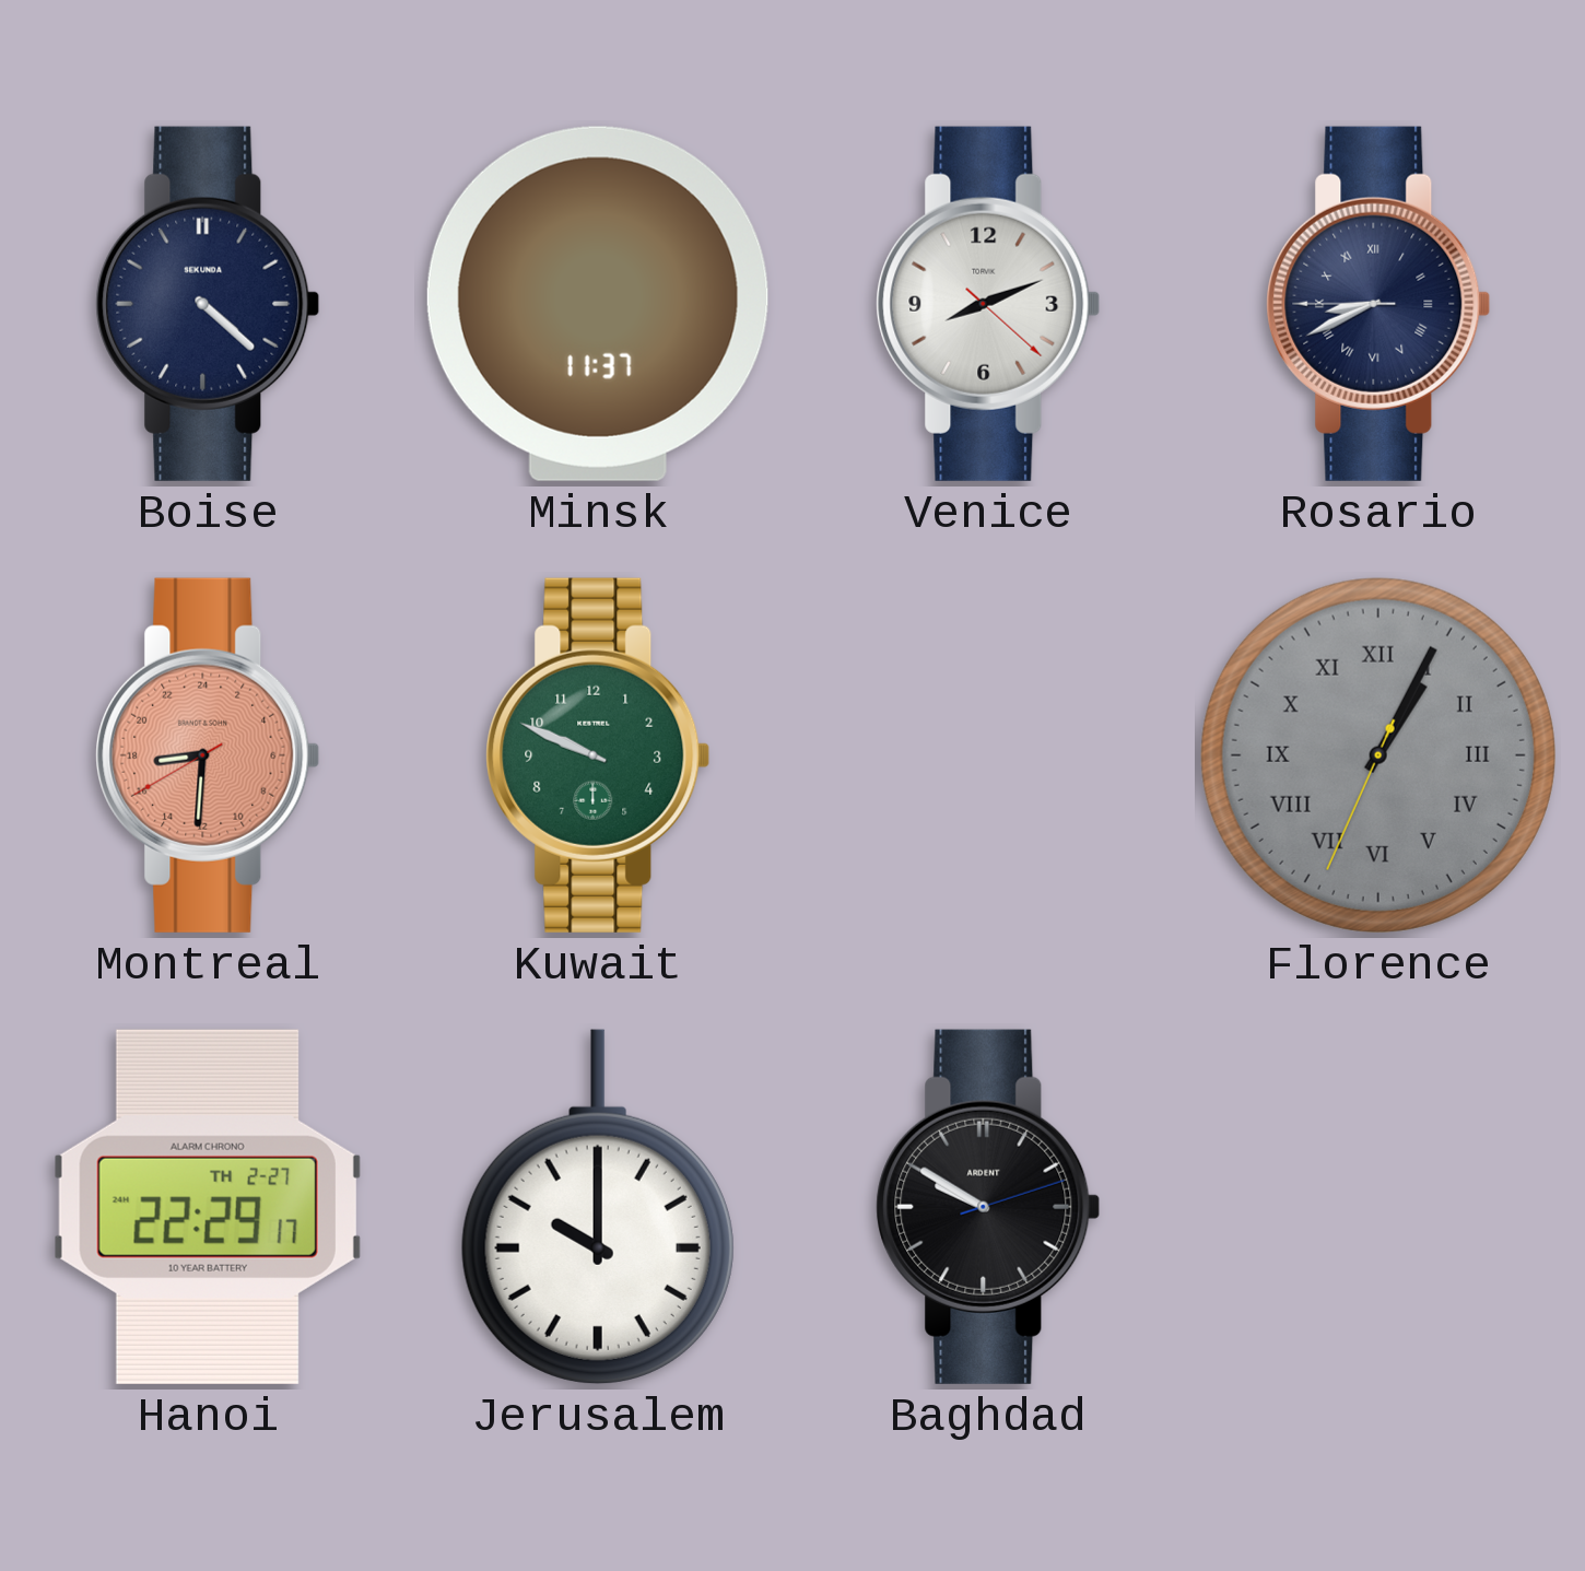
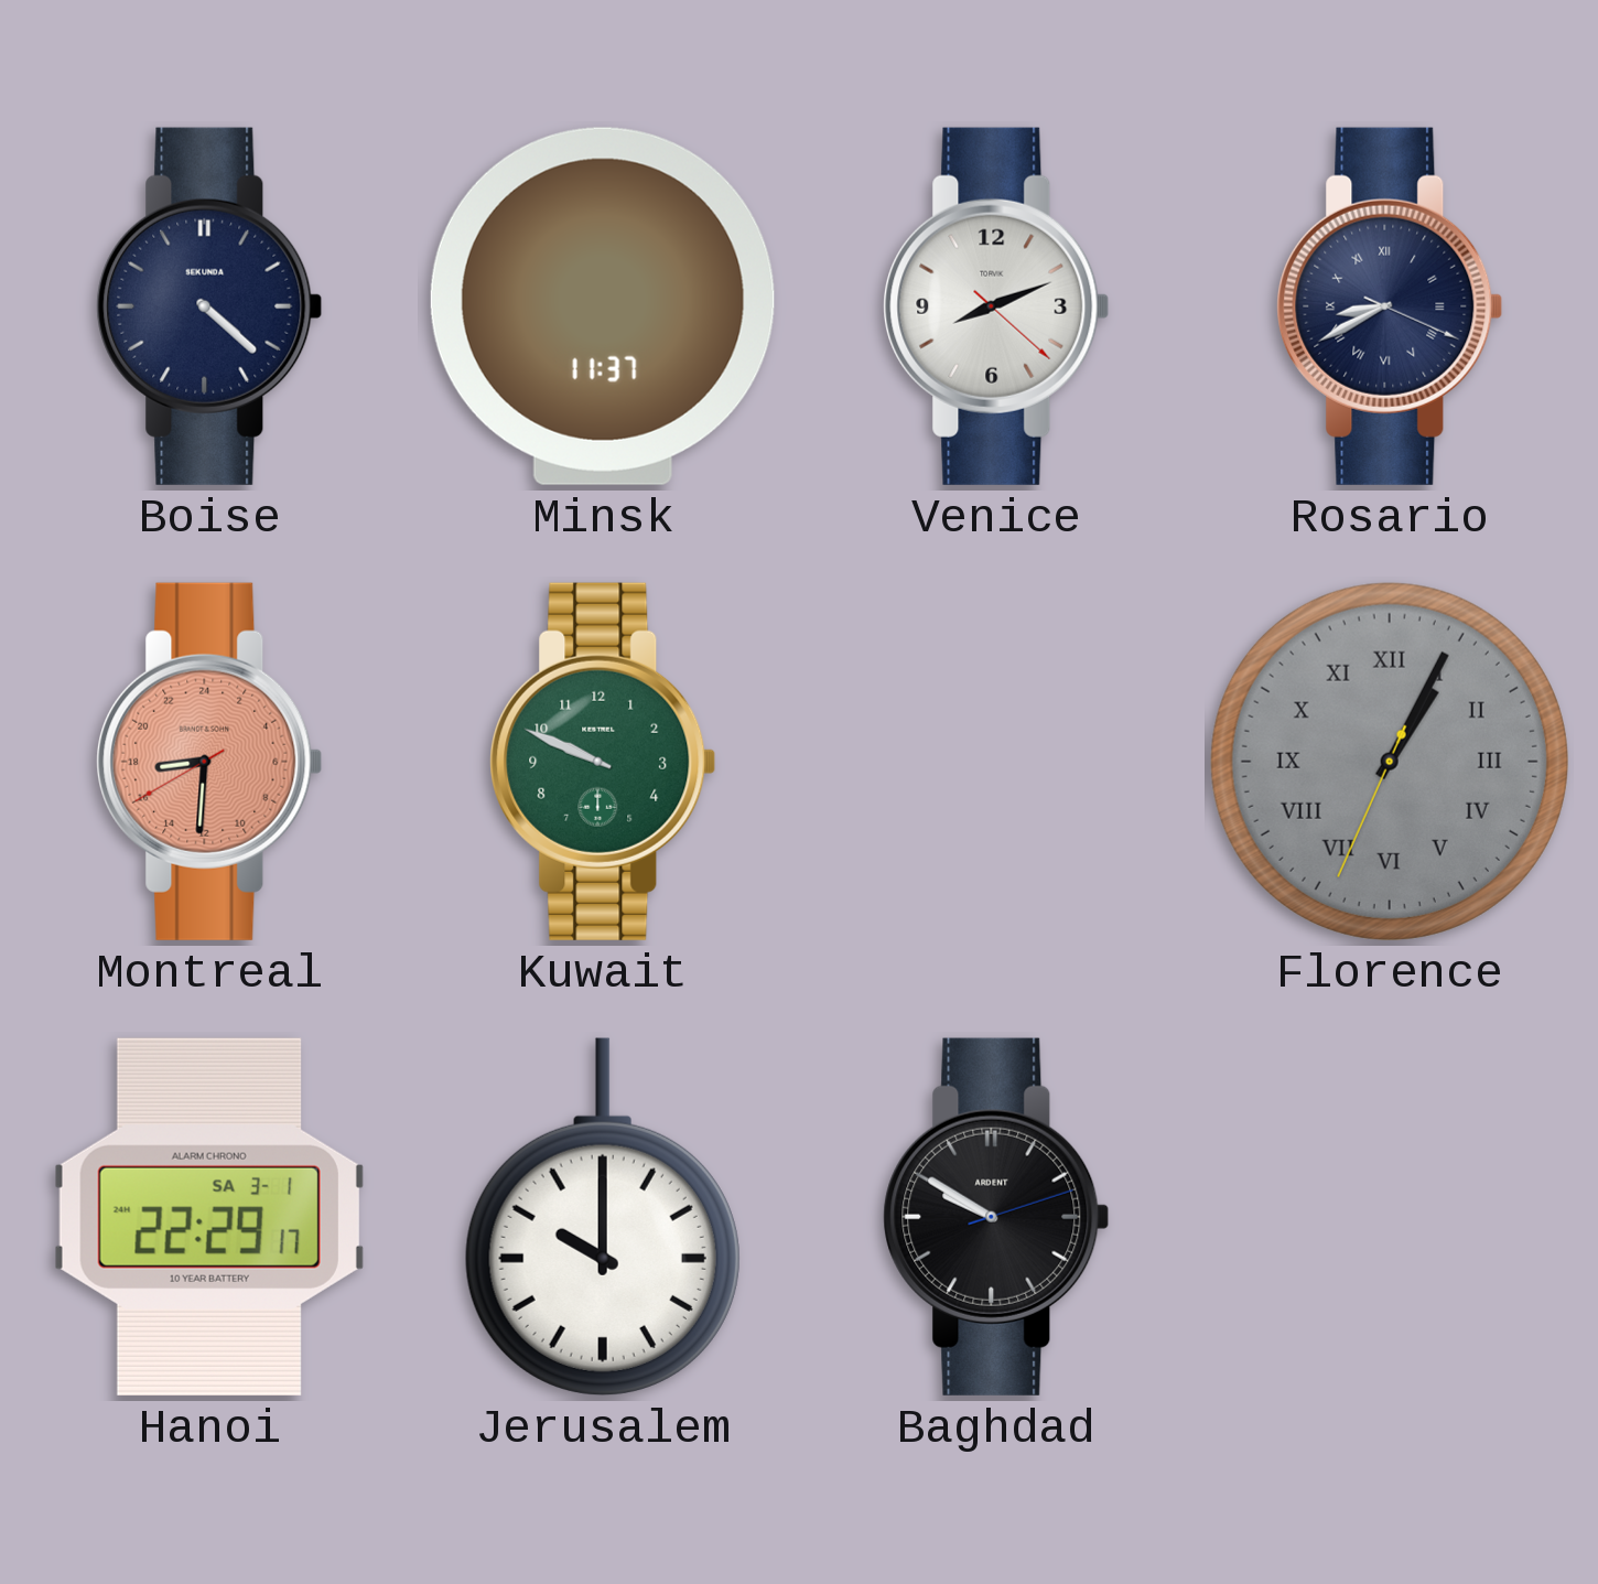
Rosario: 8:40:45 -> 8:40:19 (1390, 306)
Hanoi date: TH 2-27 -> SA 3-1 (209, 1217)
